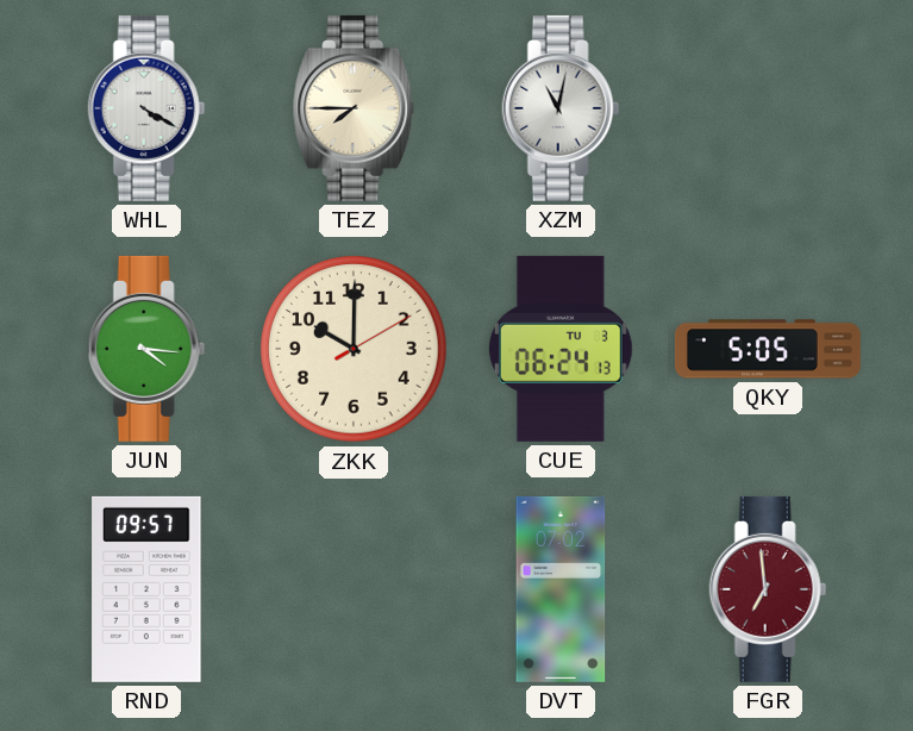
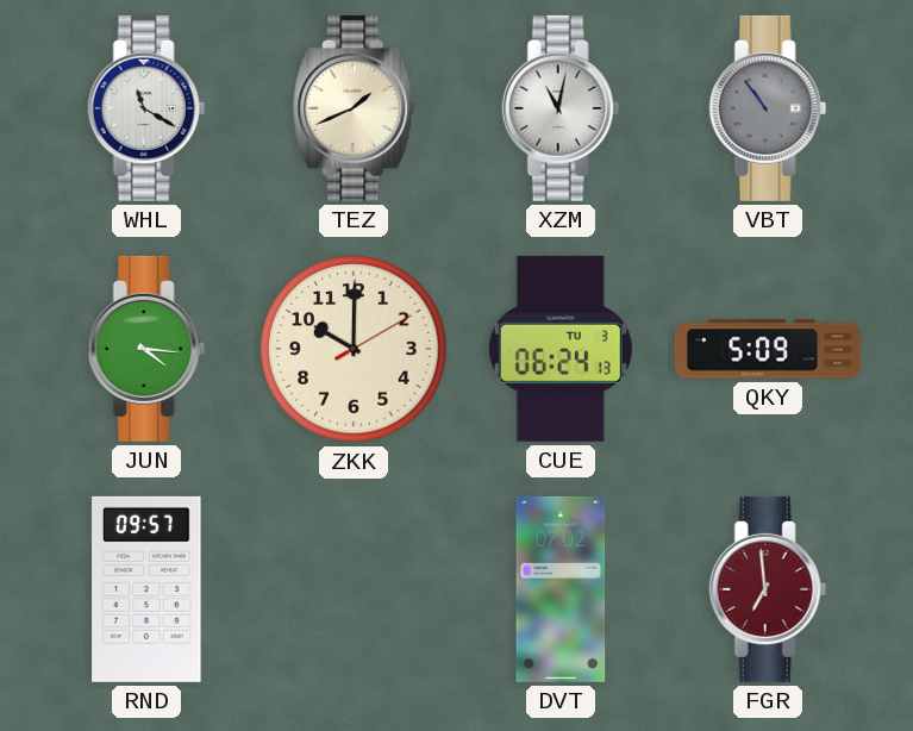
WHL: 4:20 -> 11:20 (146, 108)
TEZ: 7:45 -> 1:41 (355, 108)
VBT: none -> 10:54 (768, 108)
QKY: 5:05 -> 5:09 (768, 349)
